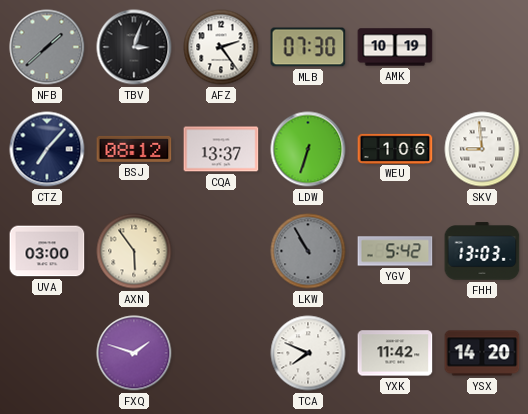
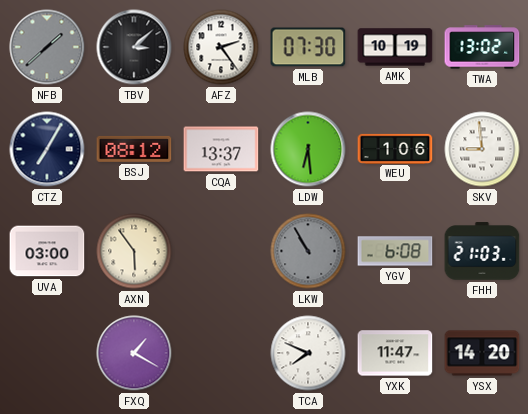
TBV: 3:03 -> 3:08 (134, 47)
TWA: none -> 13:02 (482, 47)
CTZ: 7:07 -> 7:05 (47, 149)
LDW: 6:33 -> 6:29 (308, 149)
YGV: 5:42 -> 6:08 (395, 251)
FHH: 13:03 -> 21:03 (482, 251)
FXQ: 1:48 -> 1:20 (134, 353)
YXK: 11:42 -> 11:47 (395, 353)
